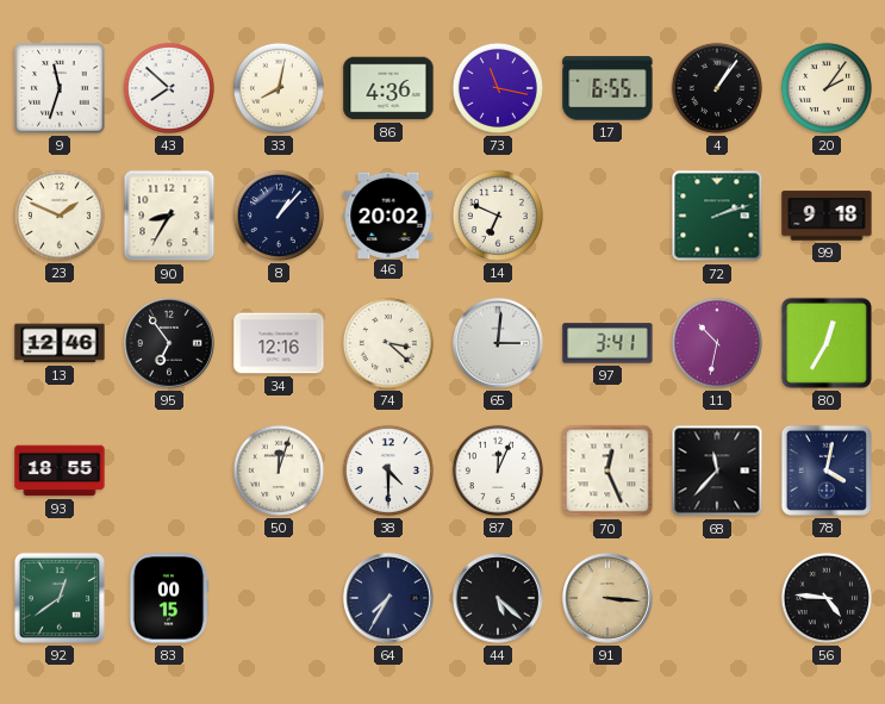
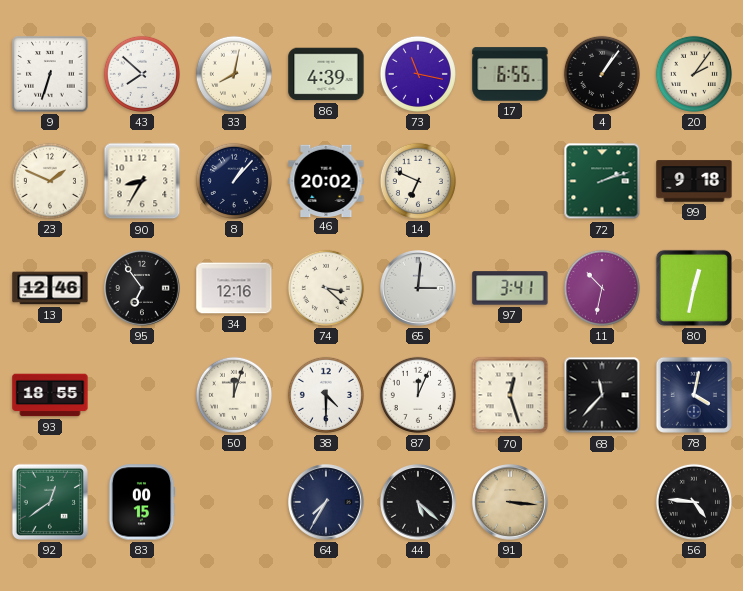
9: 11:33 -> 6:33 (50, 74)
86: 4:36 -> 4:39 (326, 74)
80: 12:35 -> 12:32 (694, 288)
70: 12:26 -> 12:27 (510, 395)
